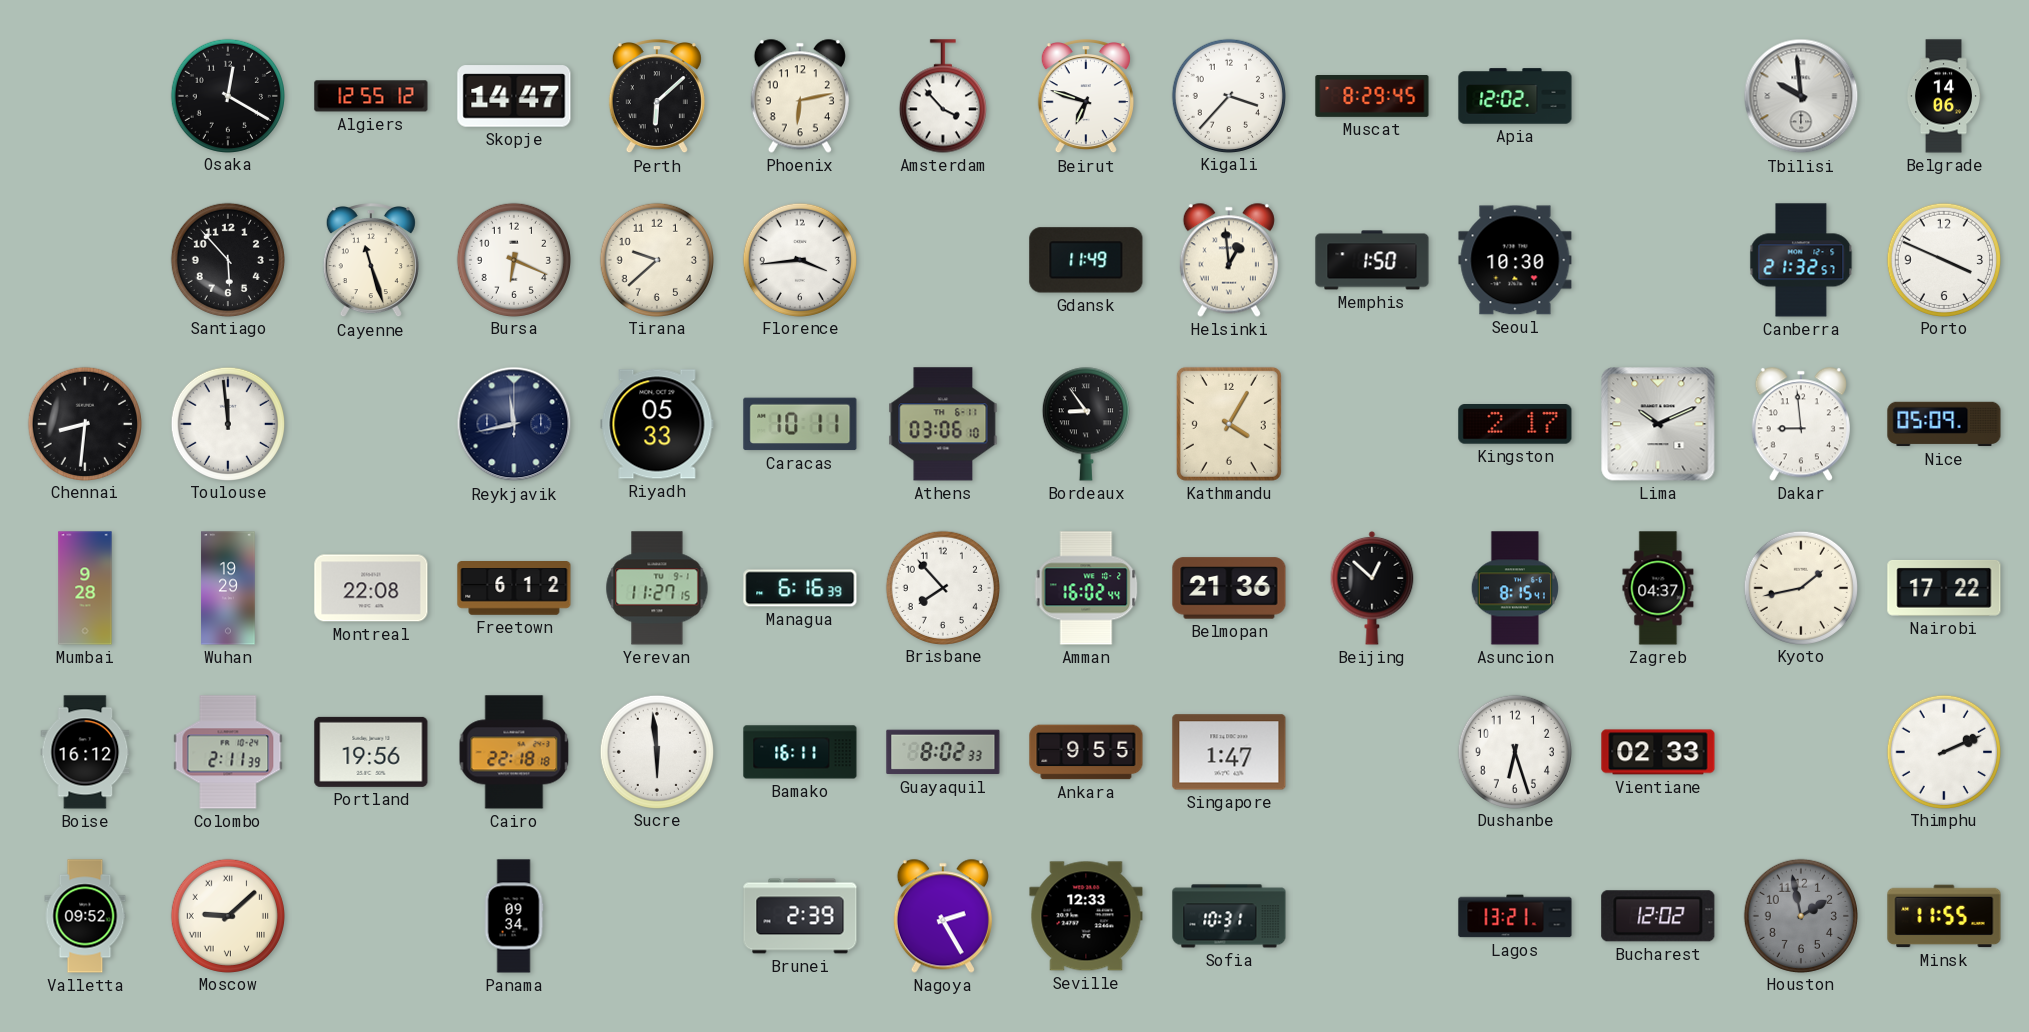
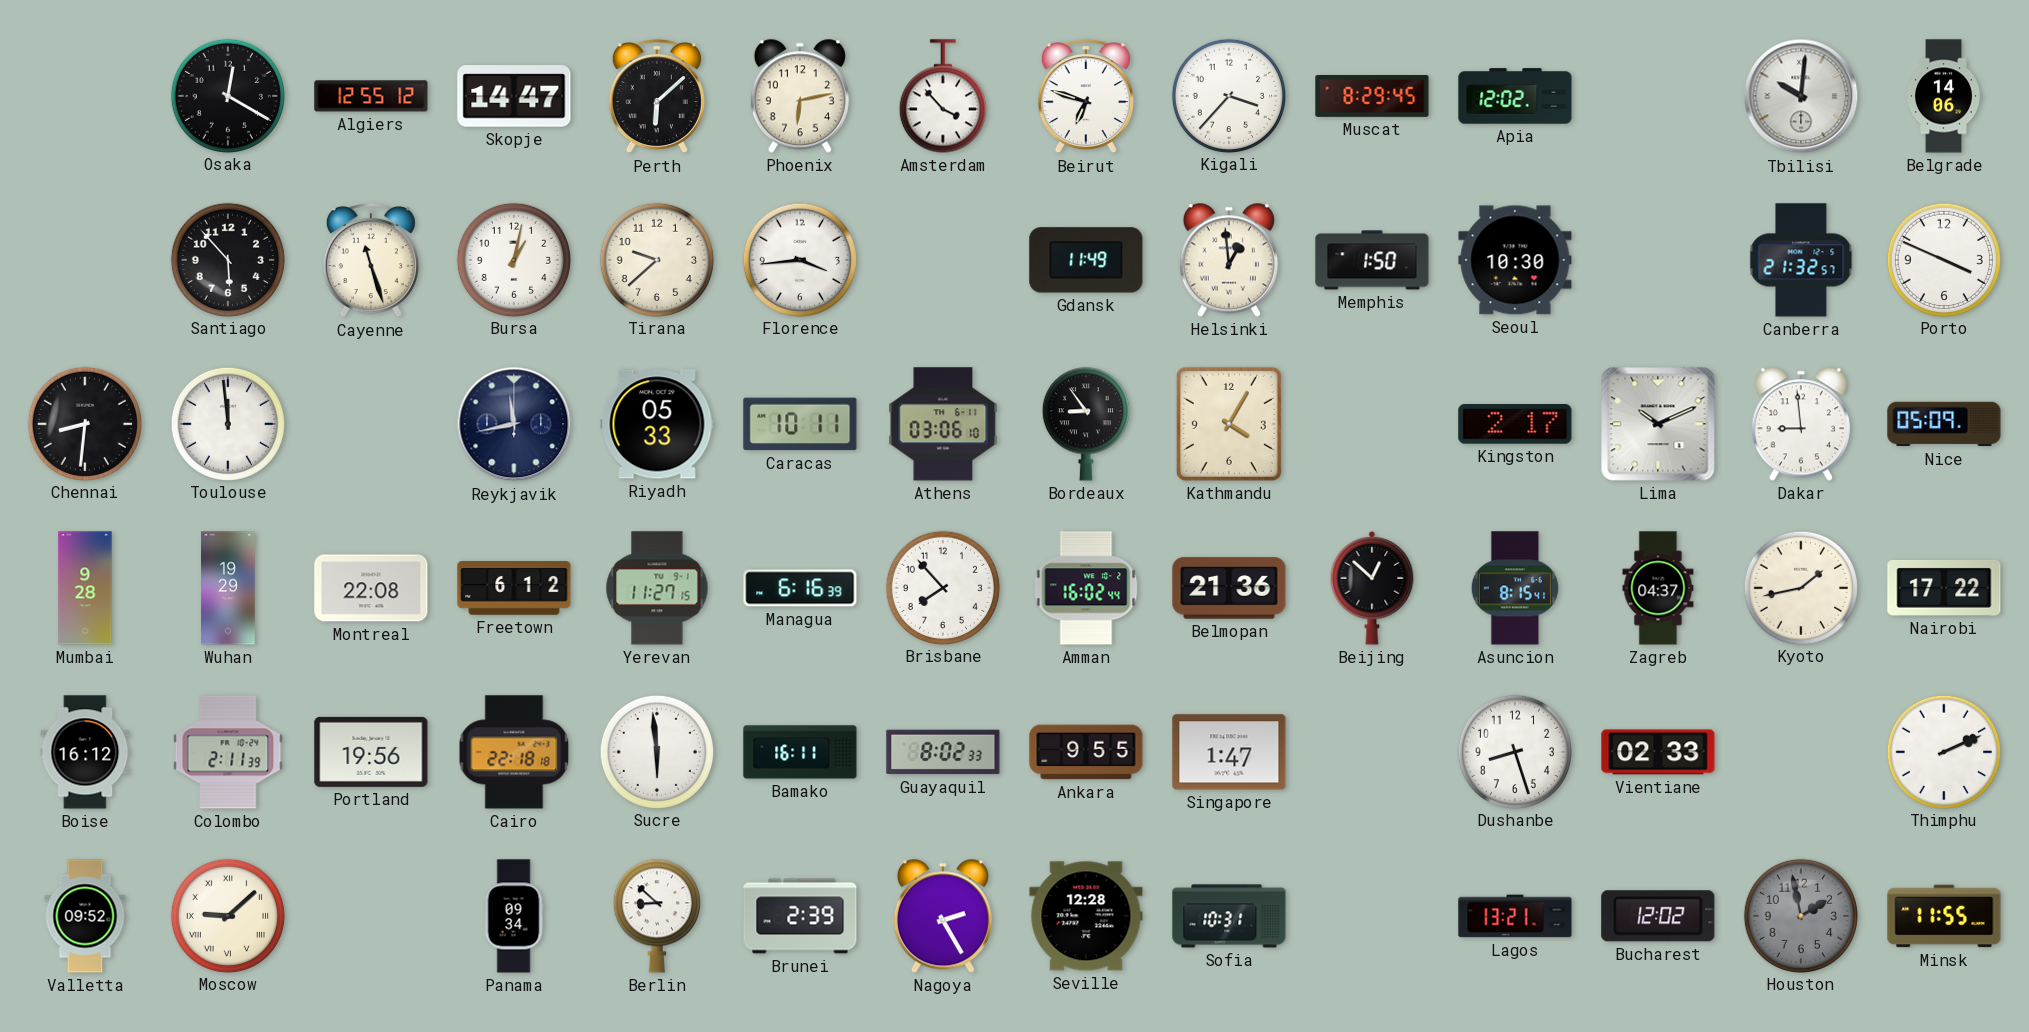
Tbilisi: 9:59 -> 10:01 (1801, 96)
Bursa: 6:19 -> 1:02 (513, 259)
Dushanbe: 6:27 -> 8:27 (1514, 751)
Berlin: none -> 8:52 (657, 916)
Seville: 12:33 -> 12:28 (1086, 916)
